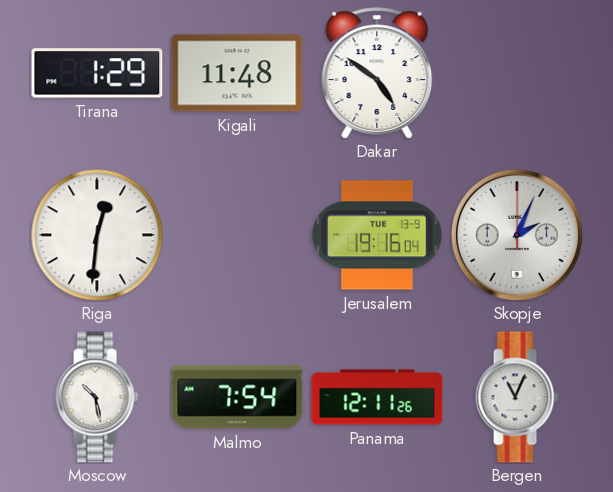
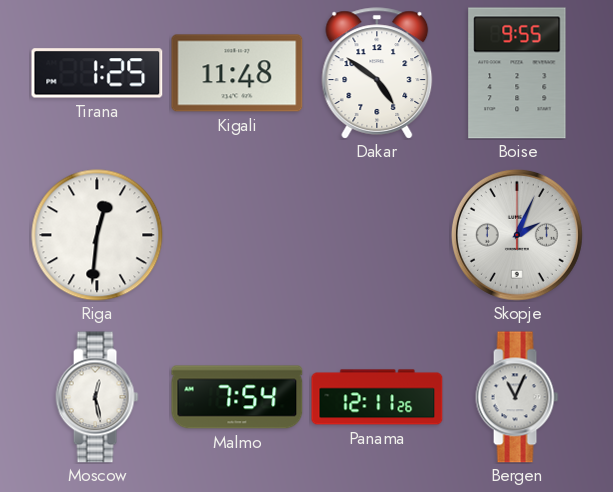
Tirana: 1:29 -> 1:25 (97, 73)
Boise: none -> 9:55 (517, 73)
Jerusalem: 19:16 -> none (377, 235)
Moscow: 10:28 -> 12:28 (97, 397)
